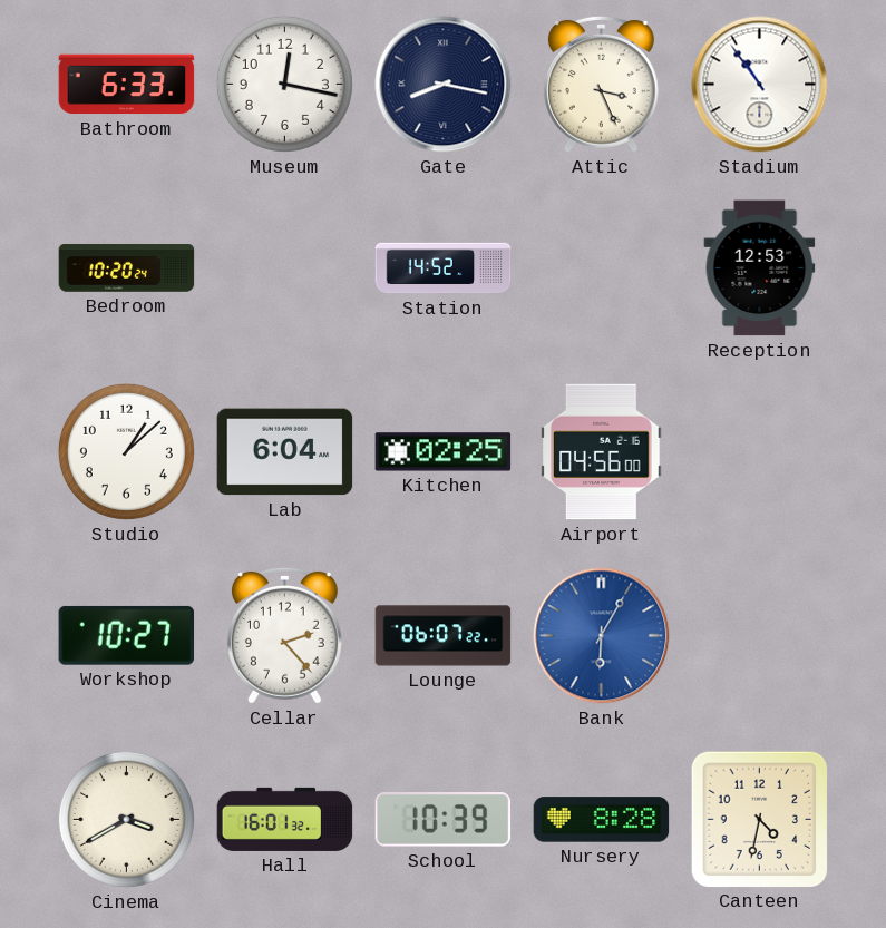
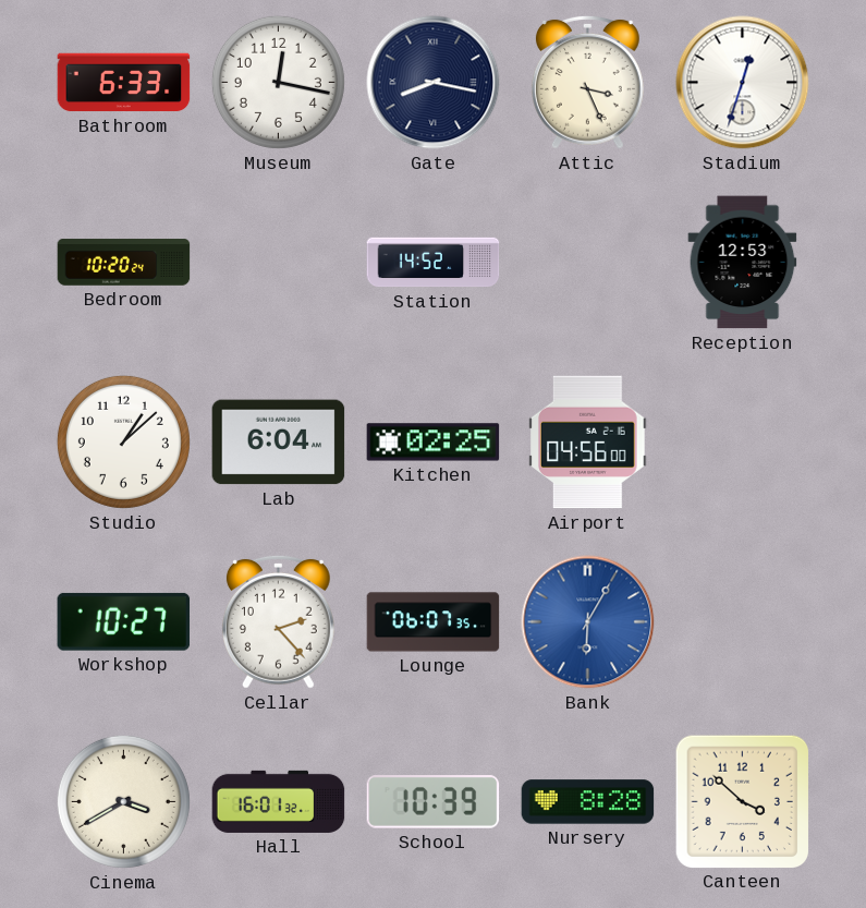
Stadium: 10:54 -> 12:33 (743, 83)
Lounge: 06:07:22 -> 06:07:35 (434, 622)
Canteen: 4:32 -> 3:52 (742, 801)
